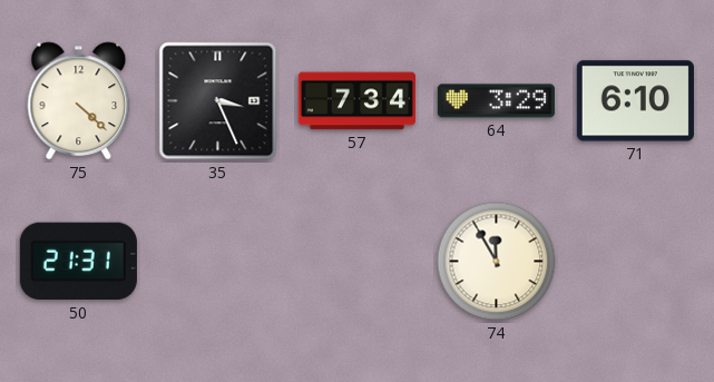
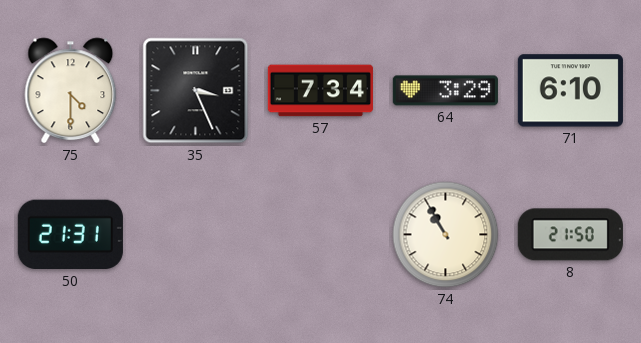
75: 4:22 -> 4:30 (71, 91)
74: 11:55 -> 10:55 (446, 235)
8: none -> 21:50 (570, 235)
